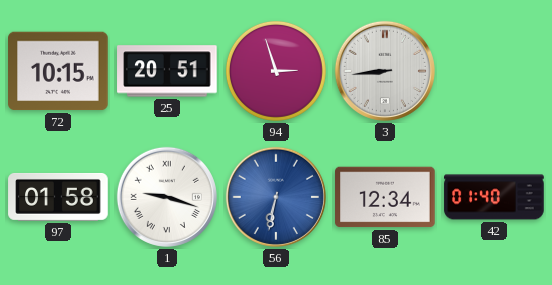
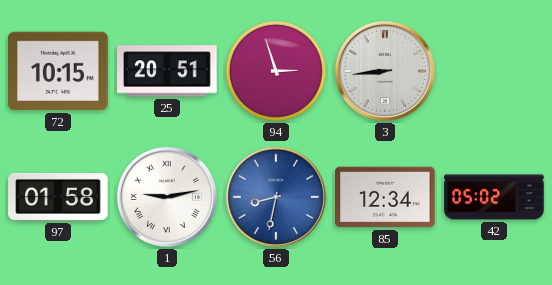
1: 9:18 -> 9:13 (167, 197)
56: 6:32 -> 8:32 (276, 197)
42: 01:40 -> 05:02 (494, 197)
